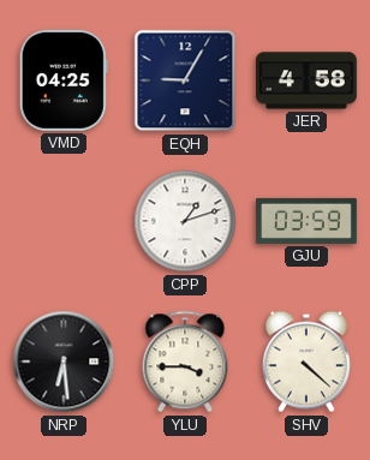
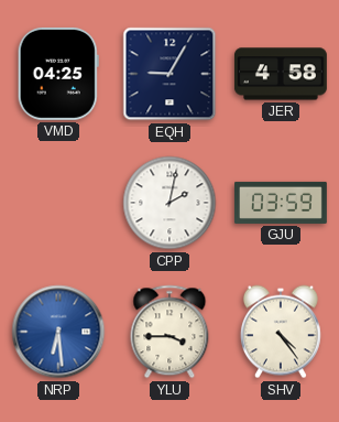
CPP: 1:12 -> 2:02 (169, 203)
NRP dial: black -> blue (58, 332)
SHV: 4:22 -> 4:24 (281, 332)
